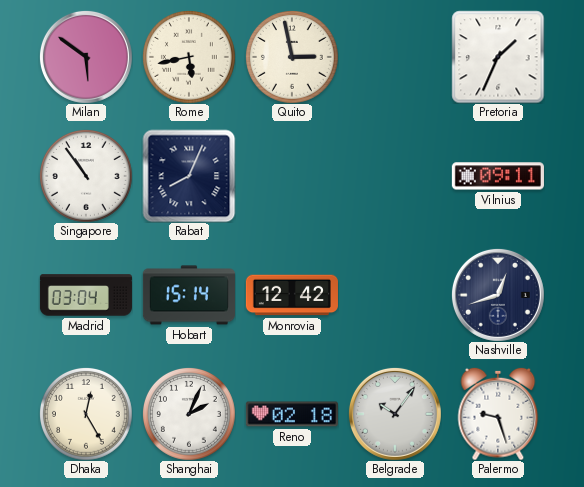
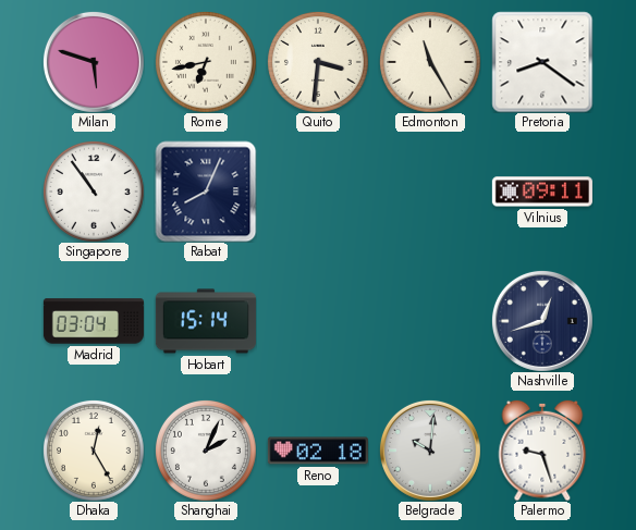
Milan: 5:51 -> 5:48 (94, 62)
Rome: 5:43 -> 6:43 (206, 62)
Quito: 2:58 -> 3:31 (318, 62)
Edmonton: none -> 11:25 (430, 62)
Pretoria: 1:34 -> 8:21 (542, 62)
Monrovia: 12:42 -> none (292, 295)
Belgrade: 10:06 -> 10:01 (430, 451)
